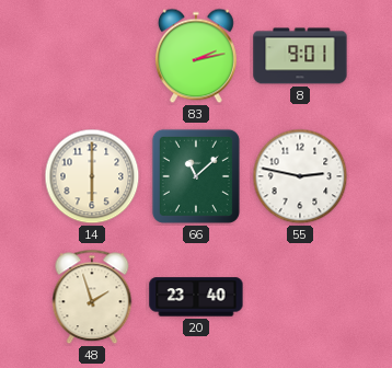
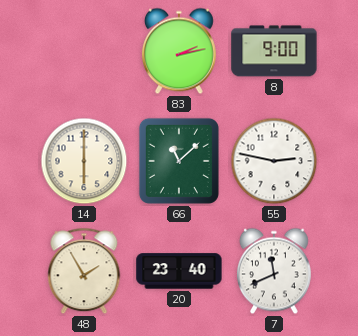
8: 9:01 -> 9:00 (274, 51)
48: 1:57 -> 1:55 (84, 271)
7: none -> 11:41 (274, 271)
